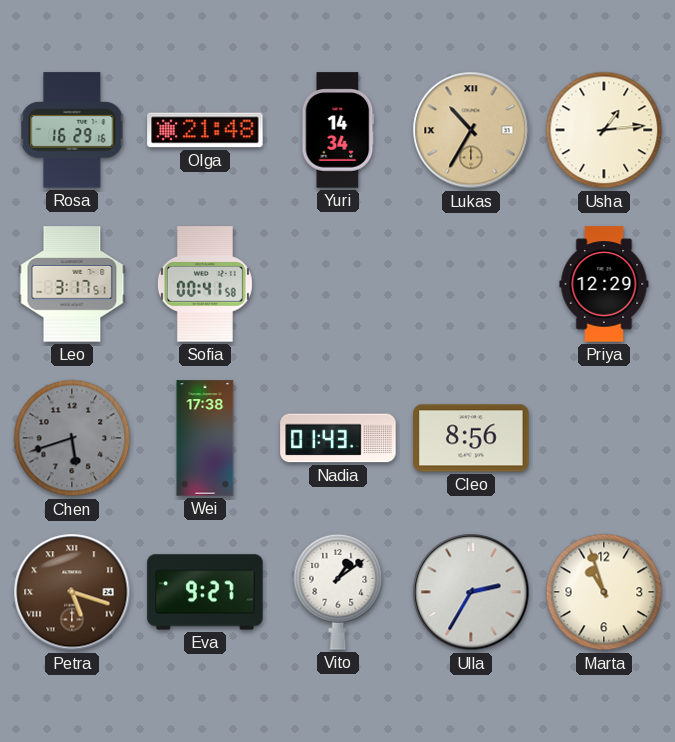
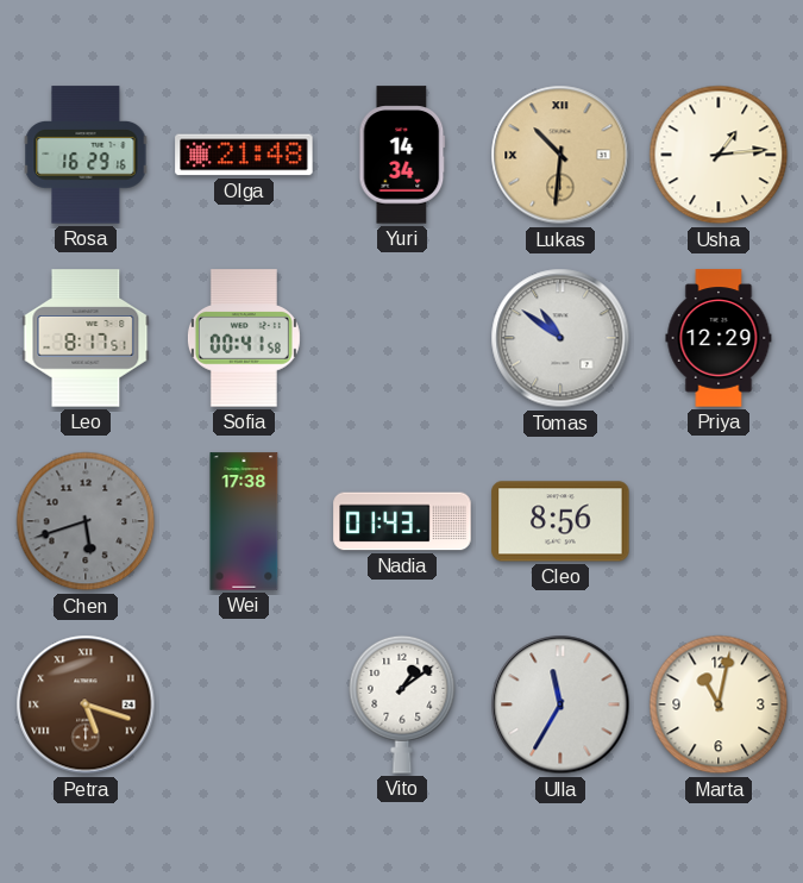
Lukas: 10:35 -> 10:31 (560, 155)
Leo: 3:17 -> 8:17 (86, 338)
Tomas: none -> 10:51 (560, 338)
Eva: 9:27 -> none (205, 592)
Ulla: 2:35 -> 11:35 (560, 704)
Marta: 10:57 -> 11:02 (719, 704)
